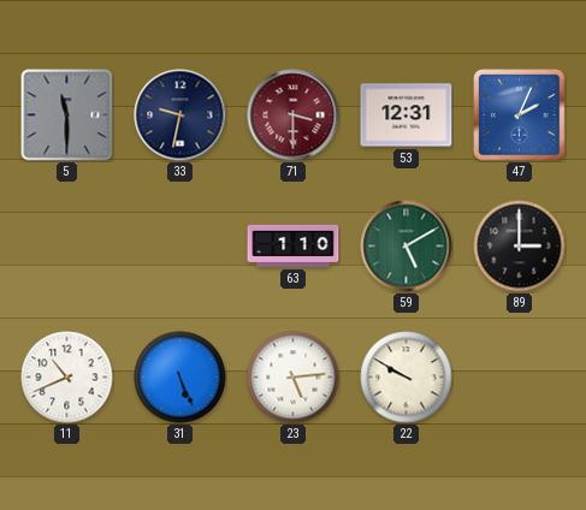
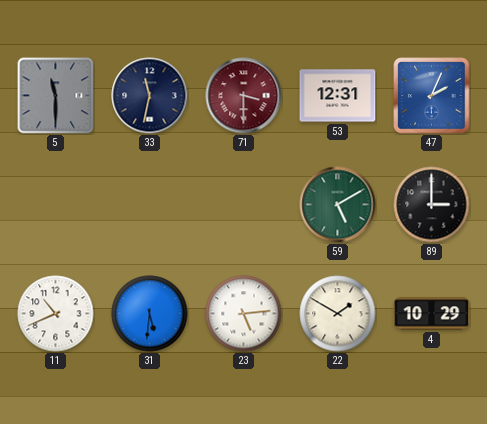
33: 9:32 -> 11:32 (150, 96)
63: 1:10 -> none (294, 245)
31: 5:26 -> 5:31 (150, 314)
22: 9:50 -> 1:50 (338, 314)
4: none -> 10:29 (432, 314)
